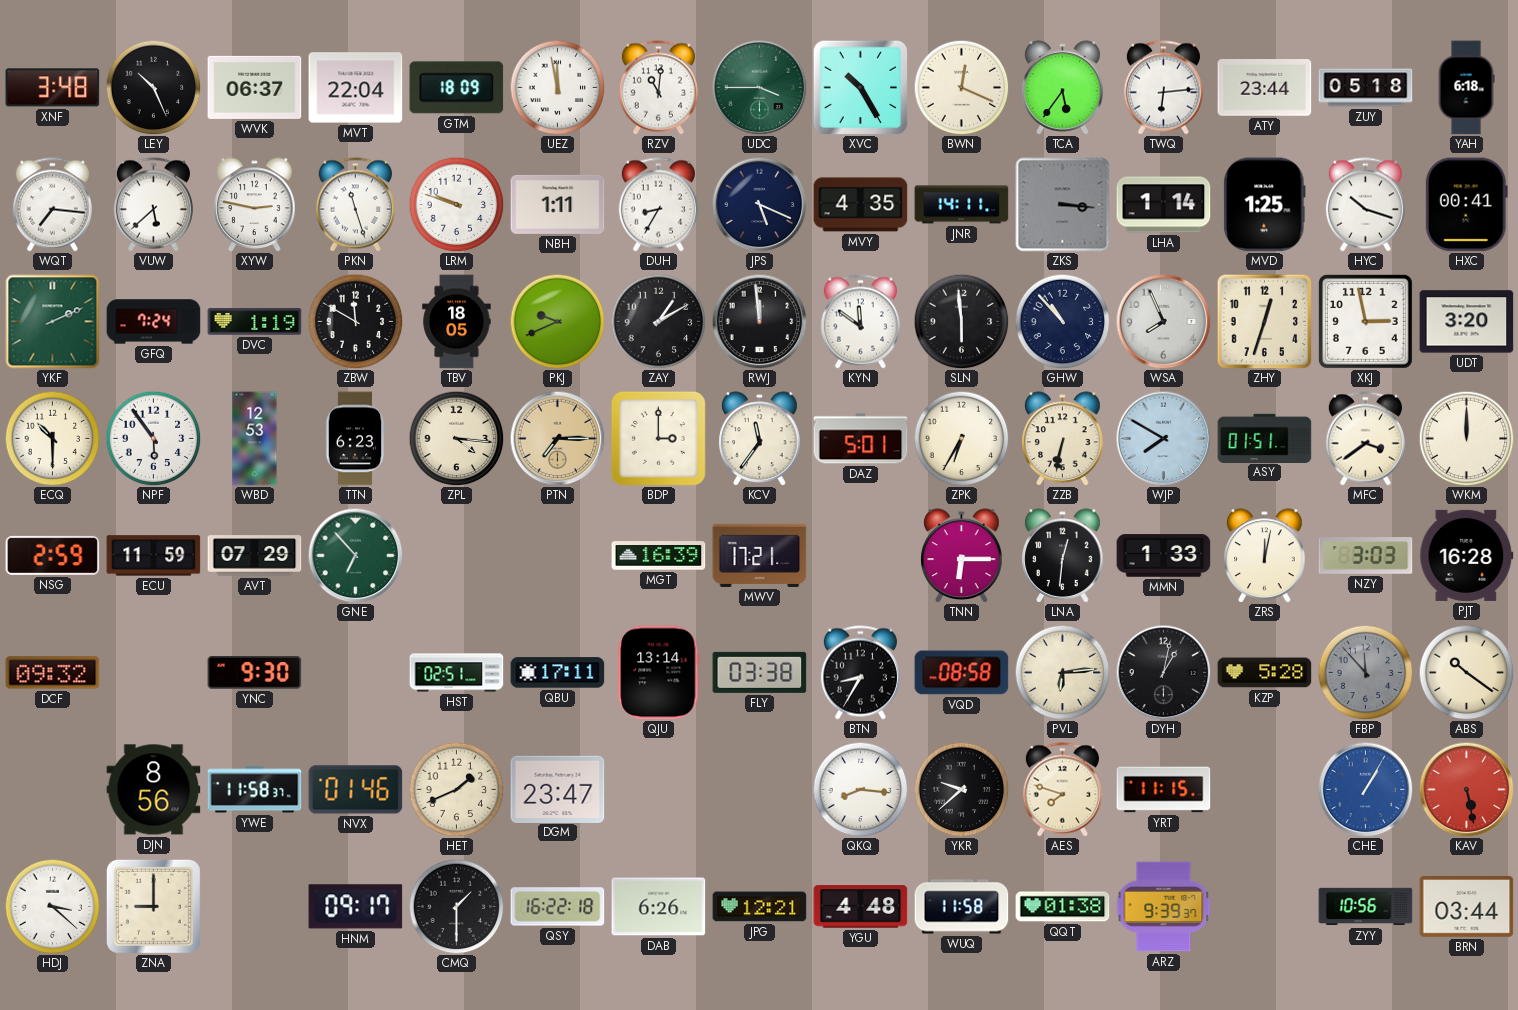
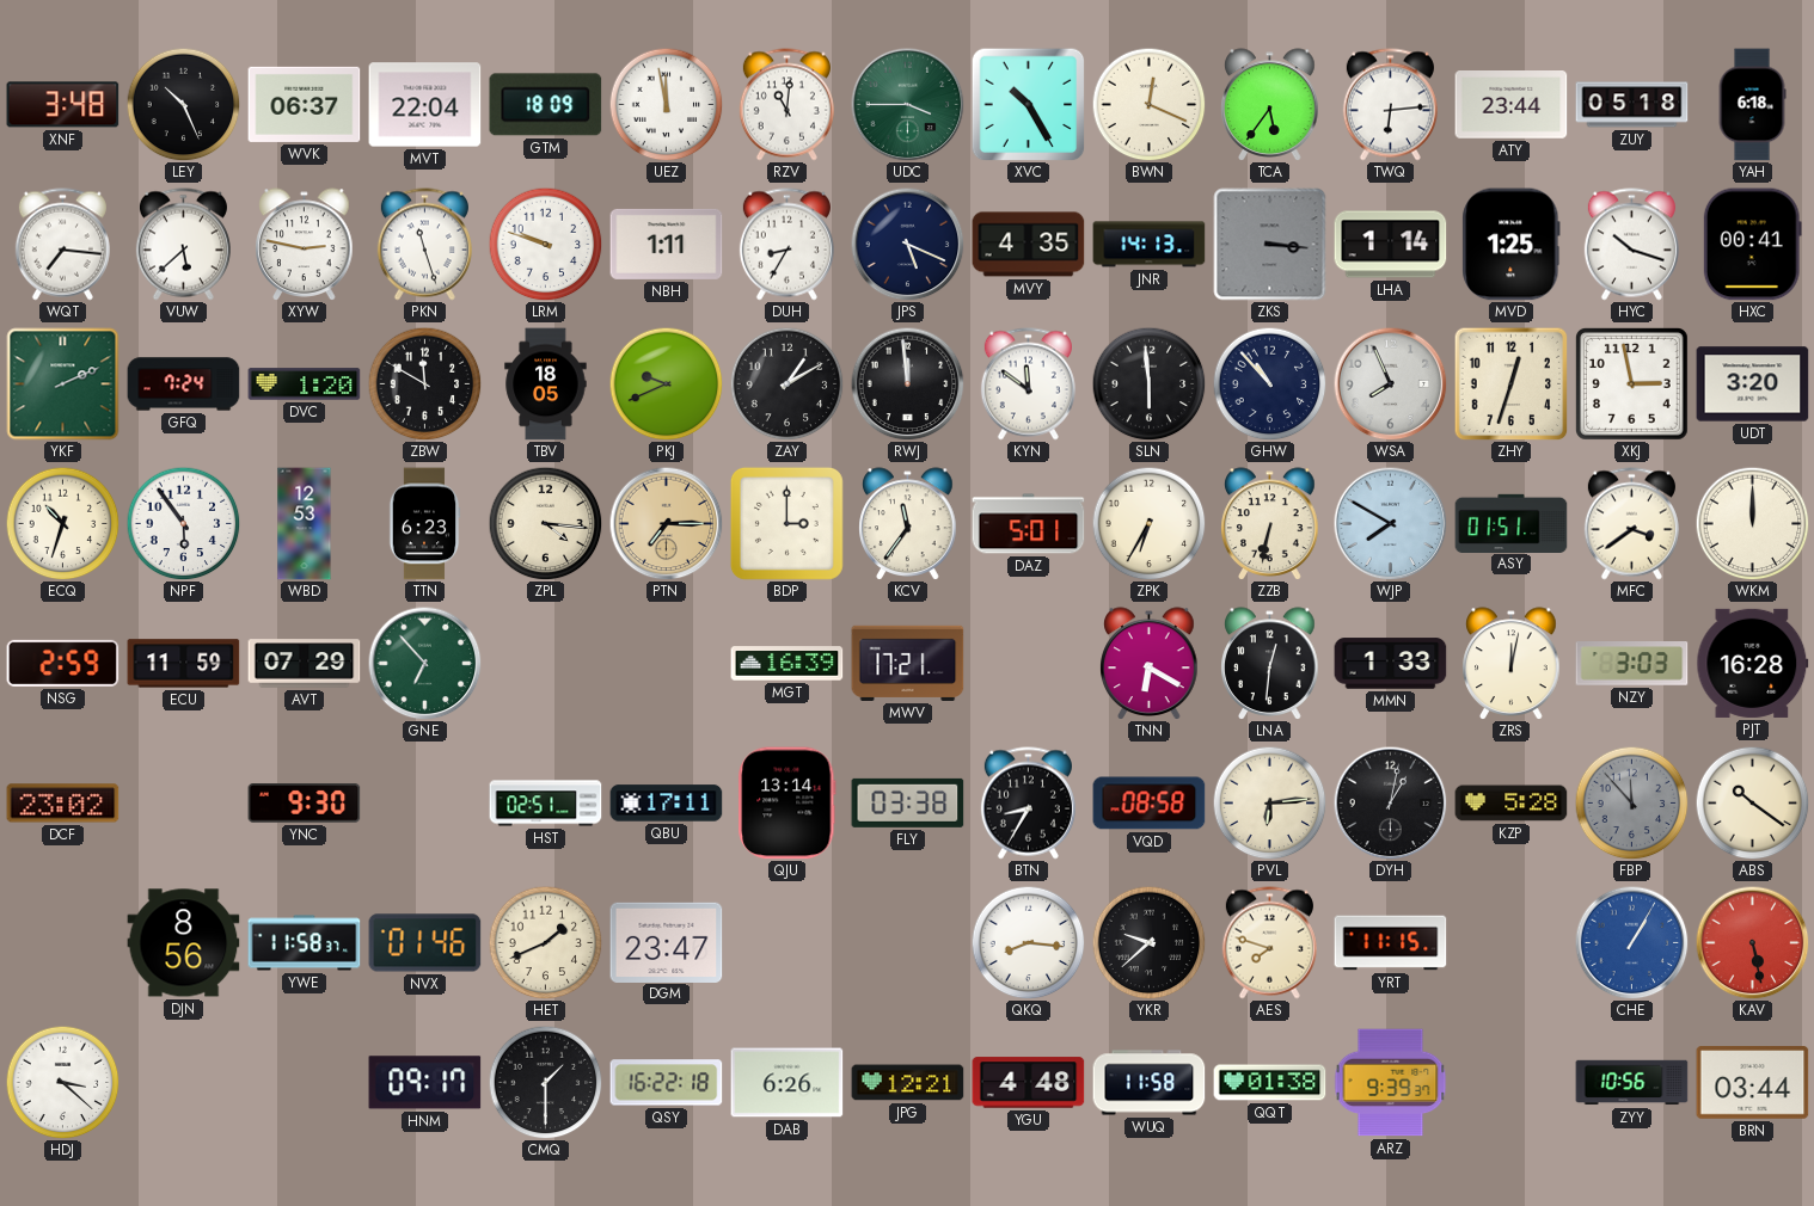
JNR: 14:11 -> 14:13 (1150, 245)
DVC: 1:19 -> 1:20 (305, 384)
ECQ: 10:30 -> 10:33 (62, 523)
TNN: 6:15 -> 6:20 (1150, 664)
DCF: 09:32 -> 23:02 (63, 804)
ZNA: 9:00 -> none (153, 906)
